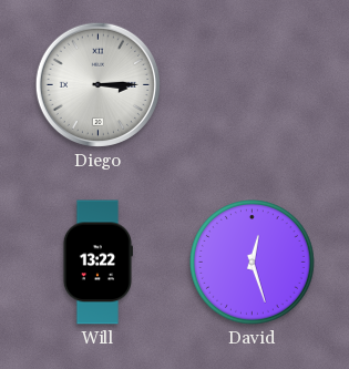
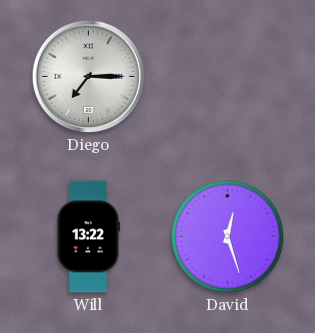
Diego: 3:15 -> 7:15 (88, 76)
